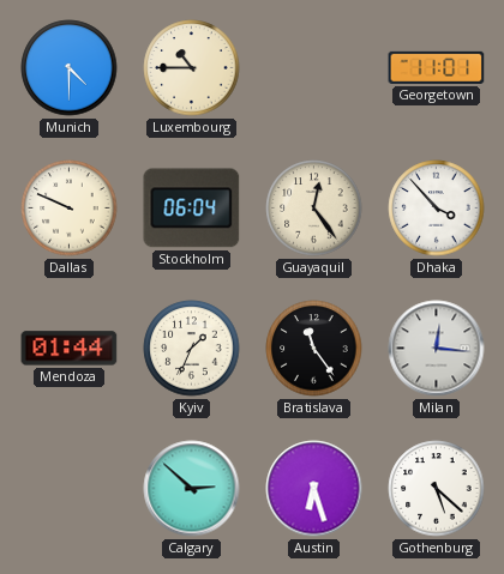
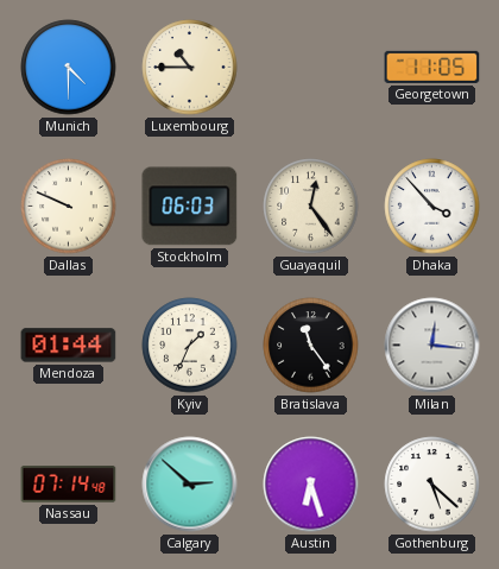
Georgetown: 11:01 -> 11:05 (432, 67)
Stockholm: 06:04 -> 06:03 (190, 207)
Nassau: none -> 07:14 (69, 485)
